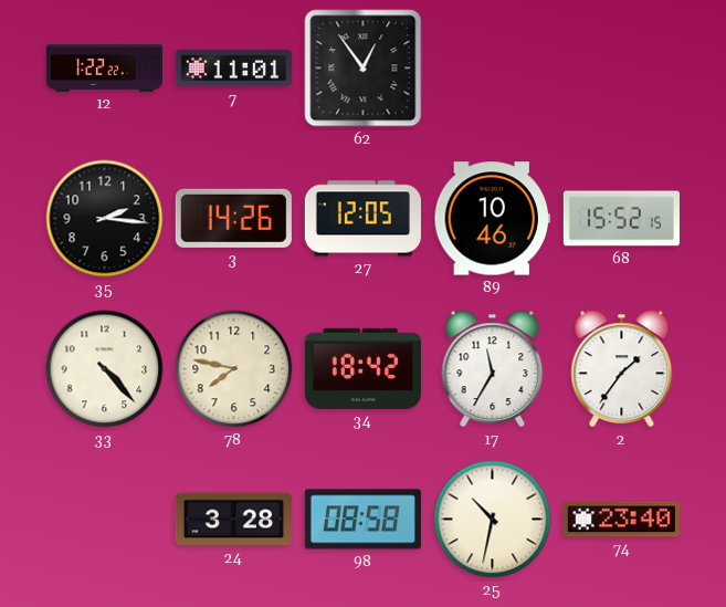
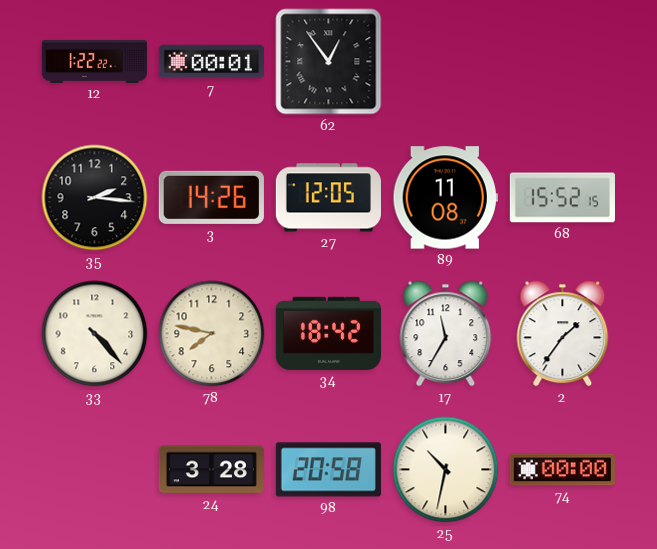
7: 11:01 -> 00:01 (211, 62)
89: 10:46 -> 11:08 (445, 198)
98: 08:58 -> 20:58 (328, 470)
74: 23:40 -> 00:00 (562, 470)
